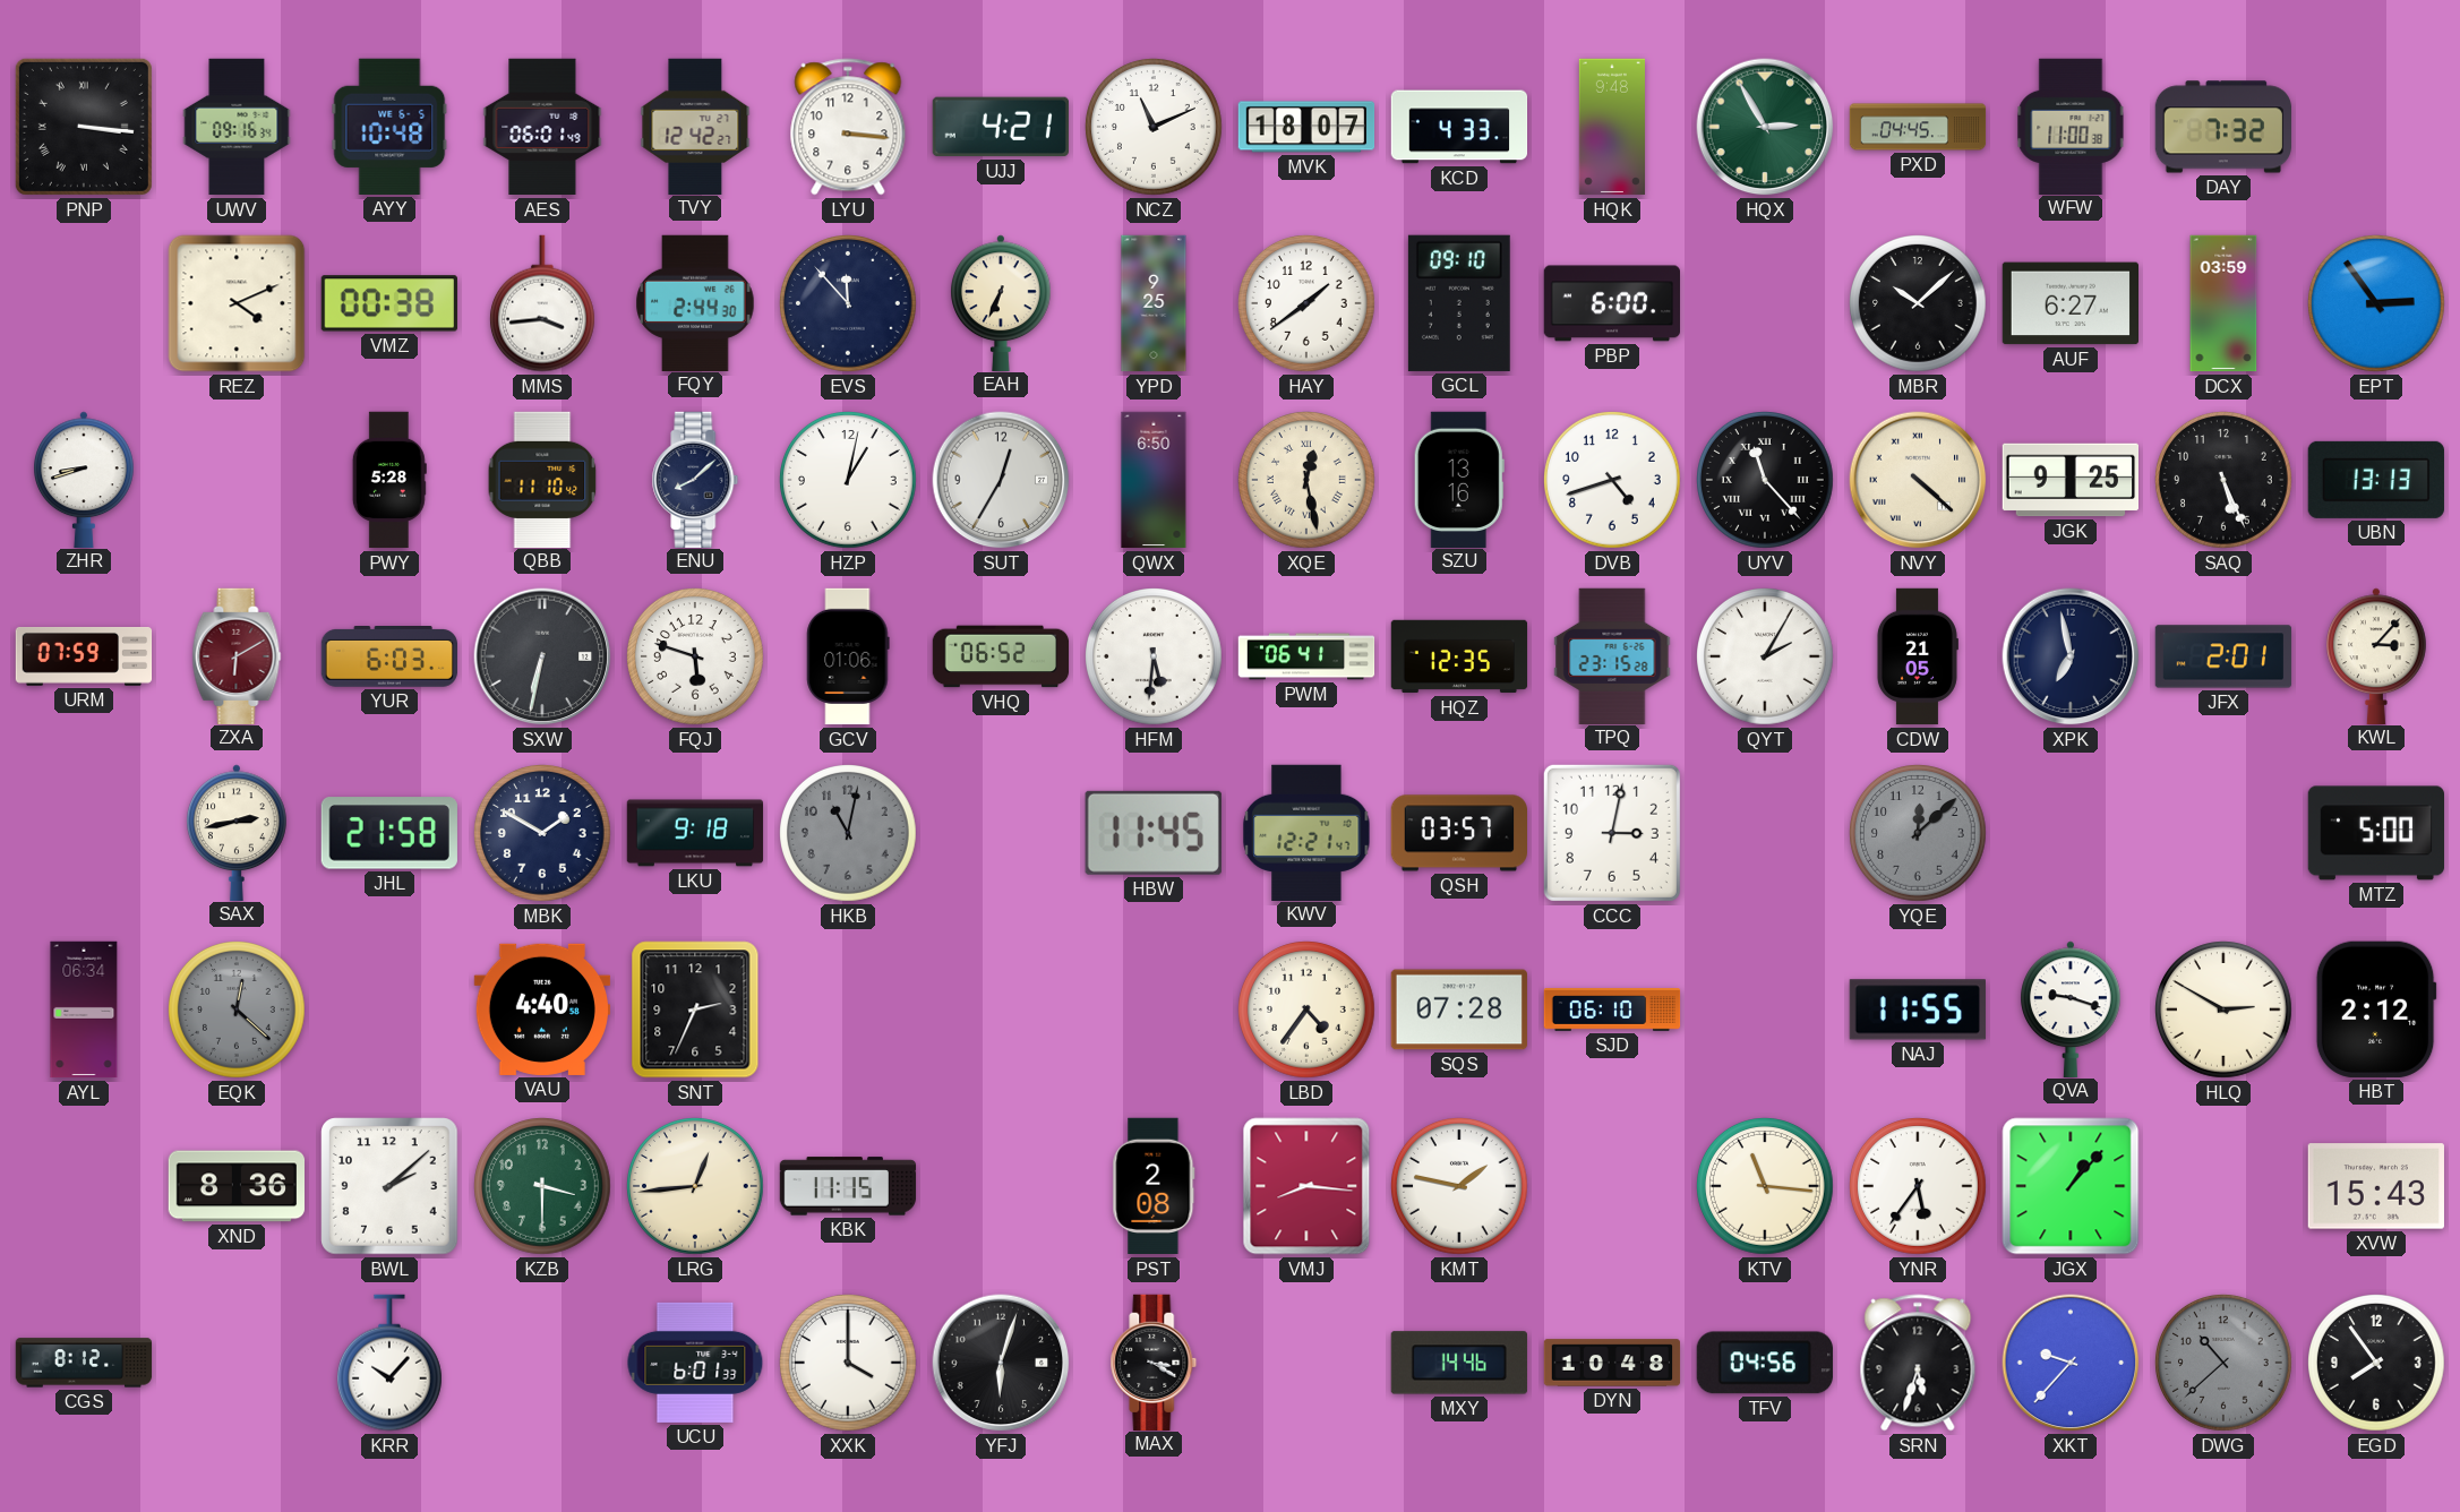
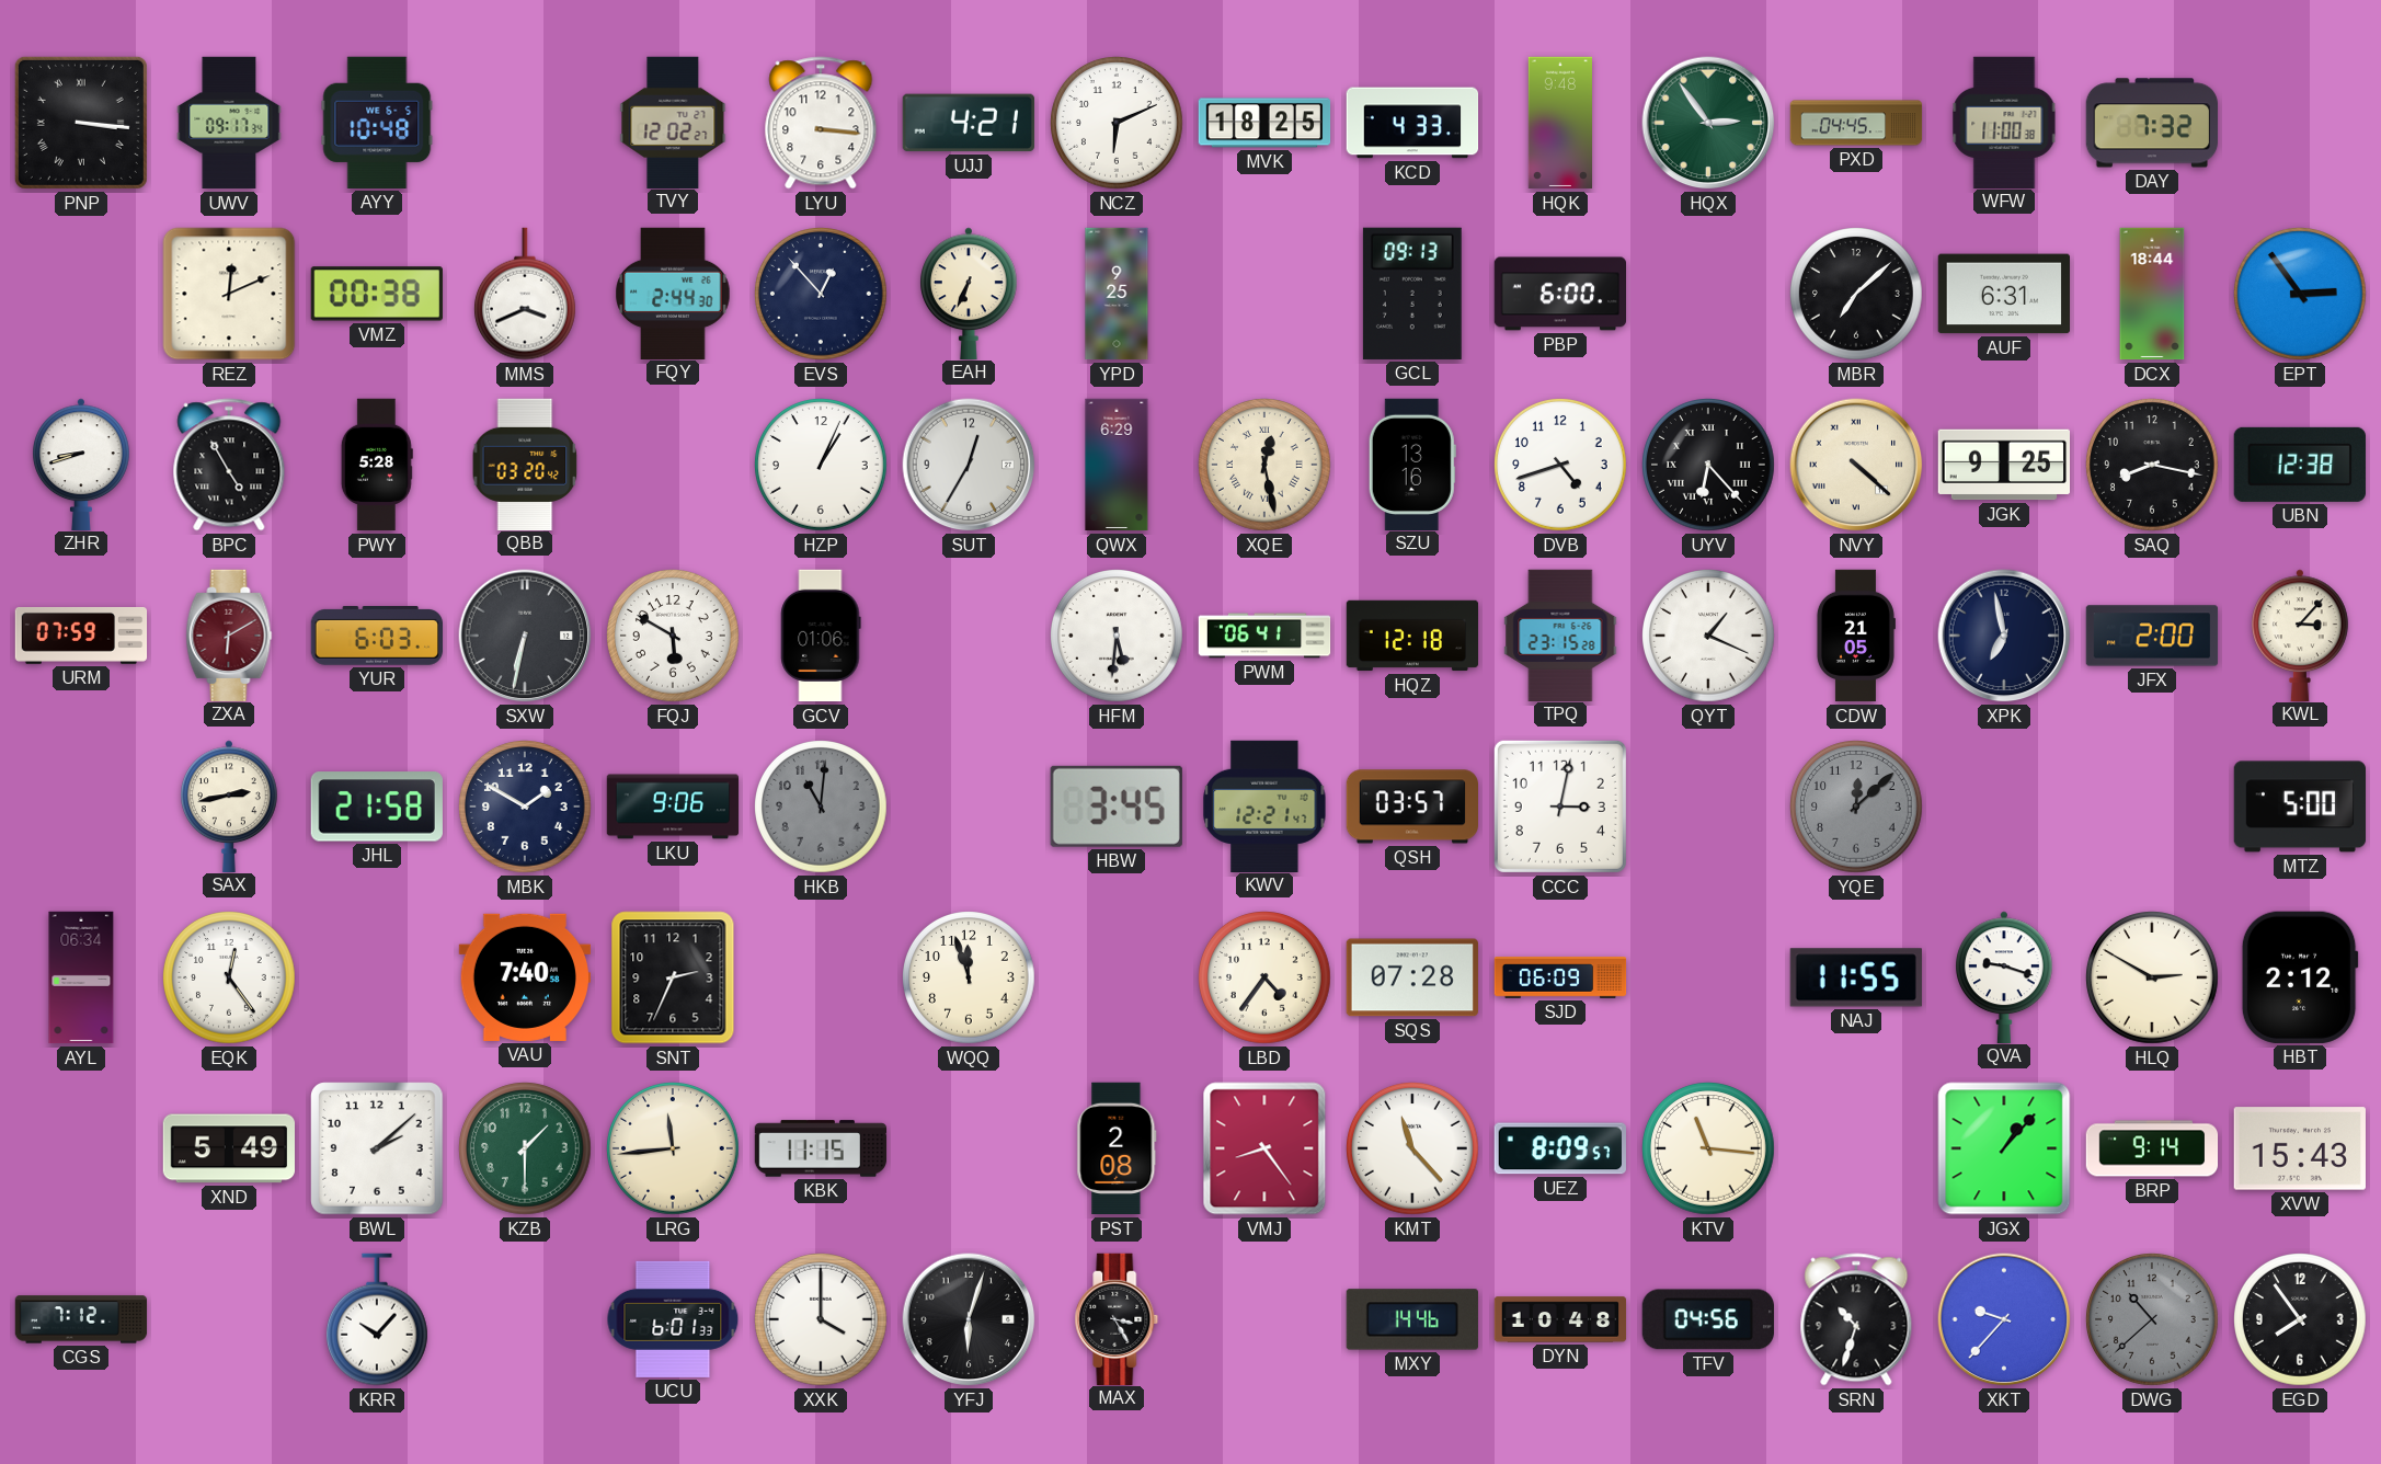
UWV: 09:16 -> 09:17 (229, 123)
AES: 06:01 -> none (542, 127)
TVY: 12:42 -> 12:02 (673, 122)
NCZ: 11:11 -> 6:11 (1118, 124)
MVK: 18:07 -> 18:25 (1264, 123)
HQX: 2:55 -> 2:54 (1708, 123)
REZ: 4:11 -> 12:11 (229, 294)
MMS: 3:44 -> 3:41 (525, 294)
EVS: 11:53 -> 12:53 (822, 295)
HAY: 1:39 -> none (1308, 304)
GCL: 09:10 -> 09:13 (1412, 294)
MBR: 10:08 -> 7:08 (1857, 295)
AUF: 6:27 -> 6:31 (2003, 294)
DCX: 03:59 -> 18:44 (2152, 294)
BPC: none -> 4:55 (229, 465)
QBB: 11:10 -> 03:20 (525, 464)
ENU: 8:08 -> none (695, 479)
HZP: 1:02 -> 1:04 (822, 466)
QWX: 6:50 -> 6:29 (1117, 465)
UYV: 11:23 -> 6:23 (1709, 466)
SAQ: 5:26 -> 8:17 (2153, 466)
UBN: 13:13 -> 12:38 (2300, 465)
FQJ: 5:48 -> 5:50 (674, 637)
VHQ: 06:52 -> none (1001, 656)
HQZ: 12:35 -> 12:18 (1412, 636)
QYT: 2:05 -> 1:19 (1709, 637)
JFX: 2:01 -> 2:00 (2152, 636)
LKU: 9:18 -> 9:06 (673, 807)
HKB: 11:02 -> 11:01 (822, 808)
HBW: 11:45 -> 3:45 (1117, 807)
EQK: 12:22 -> 12:24 (230, 979)
EQK dial: grey -> white (230, 979)
VAU: 4:40 -> 7:40 (524, 977)
WQQ: none -> 11:57 (970, 979)
SJD: 06:10 -> 06:09 (1560, 977)
XND: 8:36 -> 5:49 (229, 1148)
KZB: 3:30 -> 1:30 (526, 1150)
LRG: 12:44 -> 11:44 (674, 1150)
VMJ: 8:16 -> 8:24 (1264, 1148)
KMT: 1:47 -> 11:23 (1413, 1150)
UEZ: none -> 8:09 (1560, 1148)
YNR: 5:36 -> none (1919, 1187)
BRP: none -> 9:14 (2152, 1148)
CGS: 8:12 -> 7:12 (81, 1319)
MAX: 3:20 -> 3:25 (1117, 1318)
SRN: 5:33 -> 10:33 (1856, 1319)
